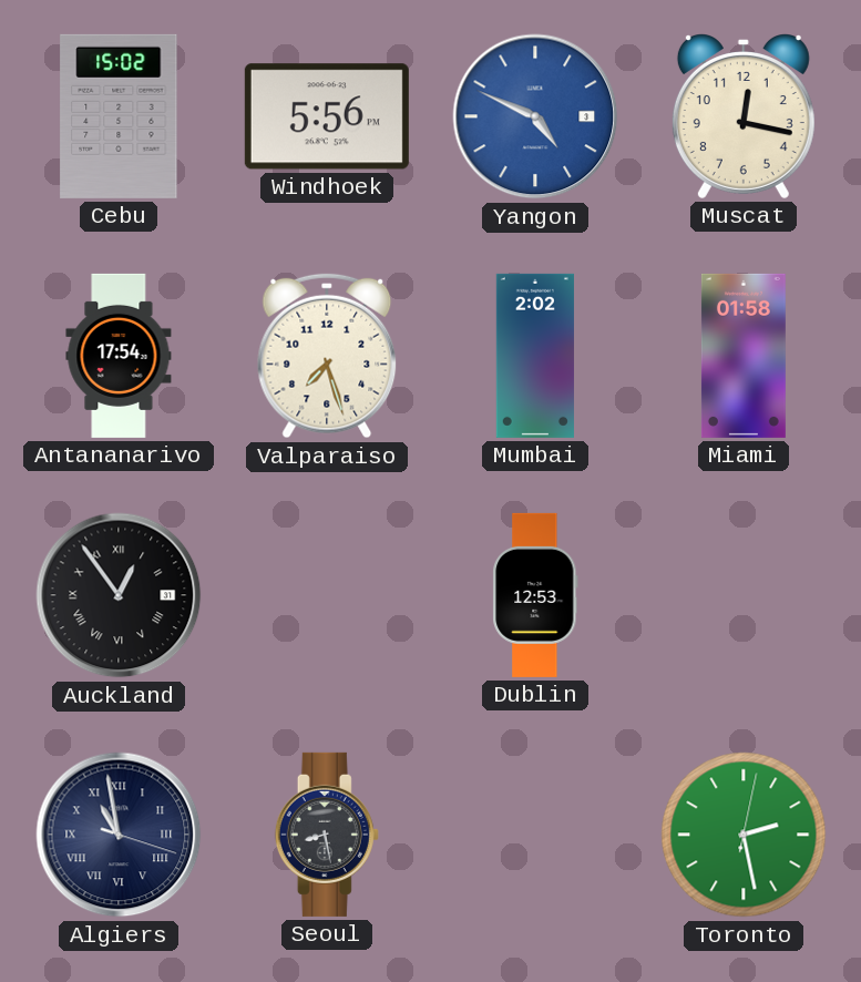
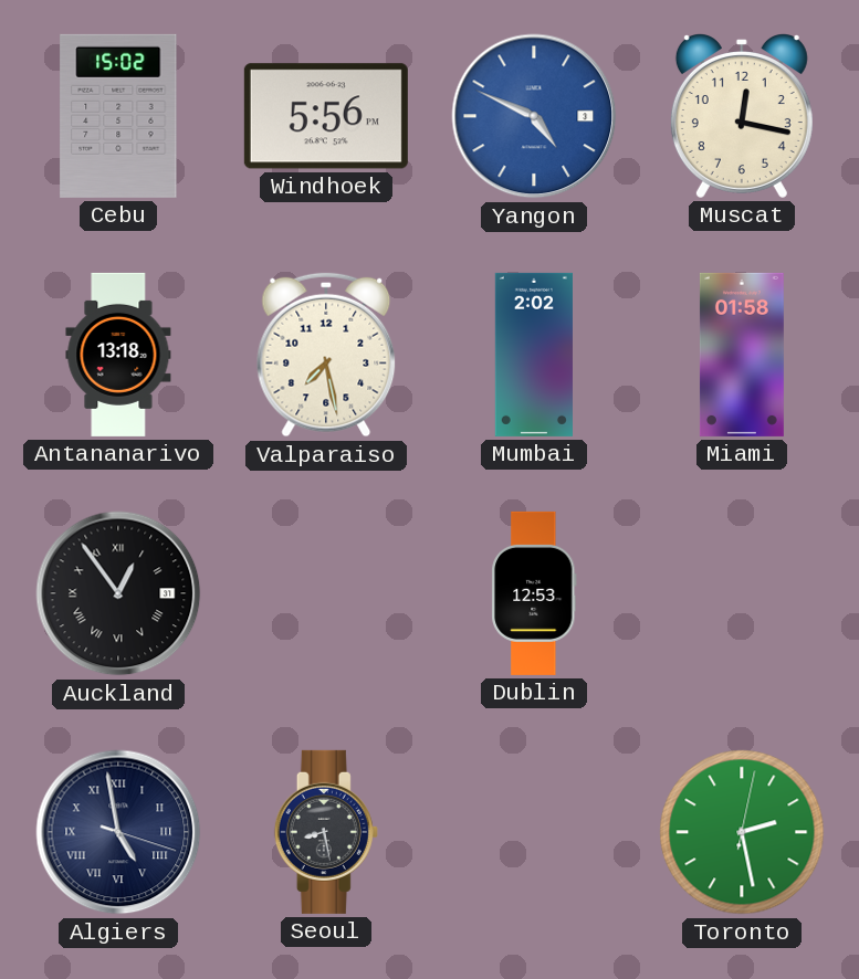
Antananarivo: 17:54 -> 13:18 (118, 355)
Valparaiso: 7:27 -> 7:28 (326, 355)
Algiers: 10:58 -> 4:58 (118, 832)
